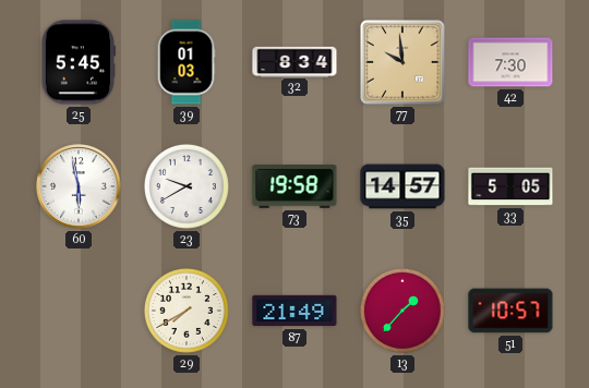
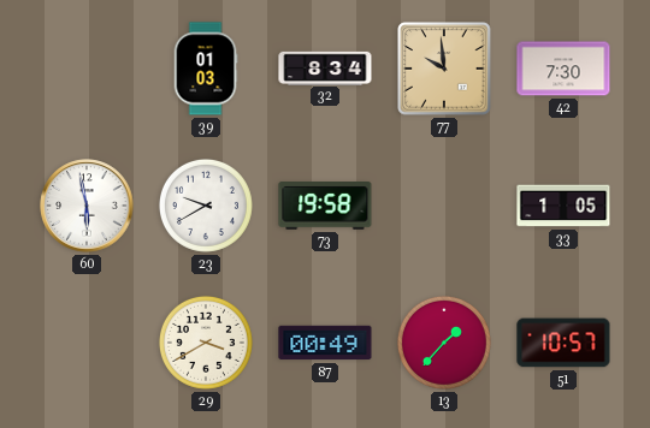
25: 5:45 -> none (77, 62)
35: 14:57 -> none (402, 186)
33: 5:05 -> 1:05 (563, 206)
29: 7:40 -> 3:40 (206, 343)
87: 21:49 -> 00:49 (325, 343)
